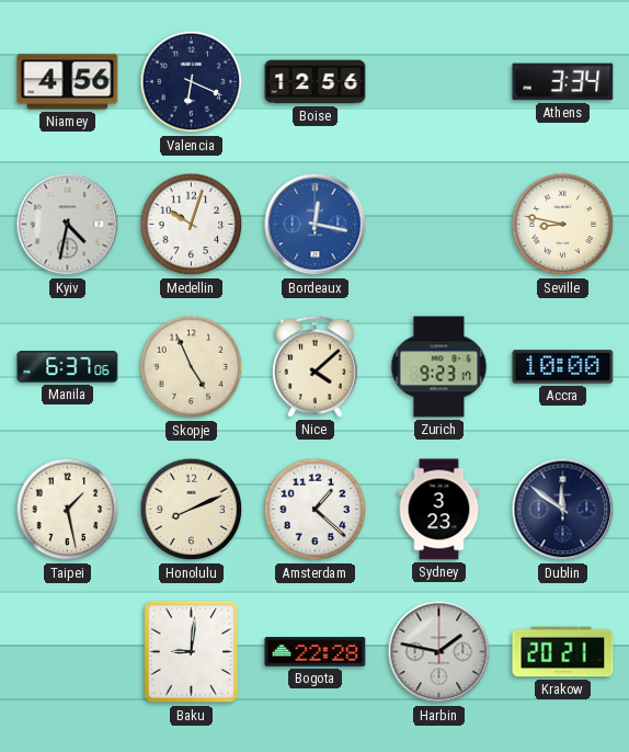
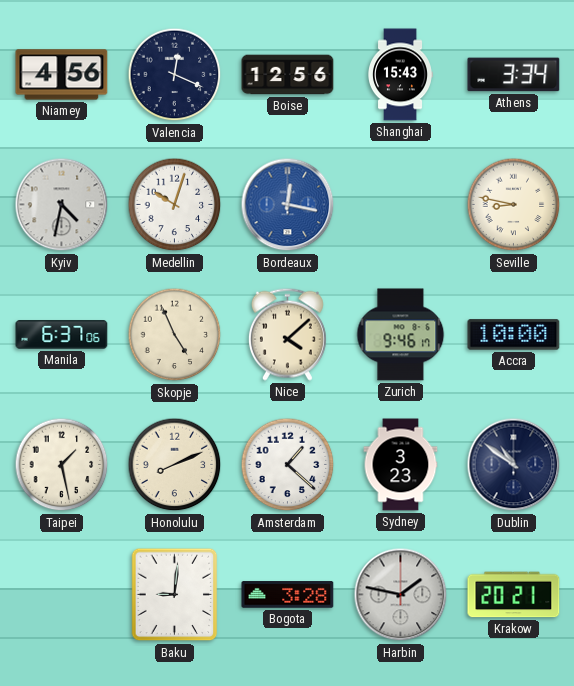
Valencia: 6:19 -> 12:19 (175, 75)
Shanghai: none -> 15:43 (401, 75)
Zurich: 9:23 -> 9:46 (401, 335)
Dublin: 11:51 -> 10:51 (514, 465)
Bogota: 22:28 -> 3:28 (288, 595)
